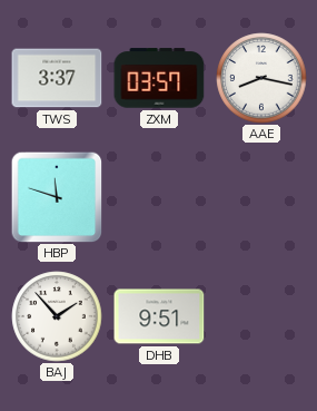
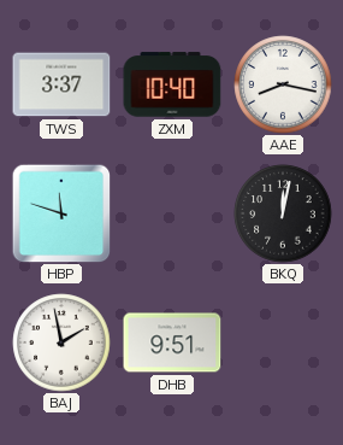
ZXM: 03:57 -> 10:40 (172, 84)
BKQ: none -> 12:02 (283, 213)
BAJ: 1:53 -> 1:58 (61, 342)
